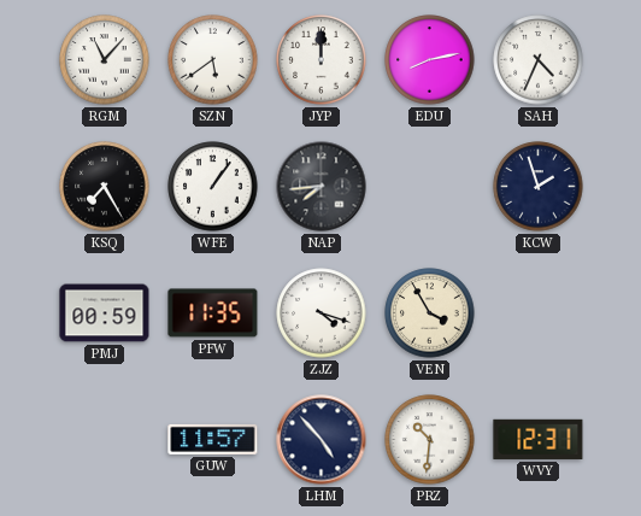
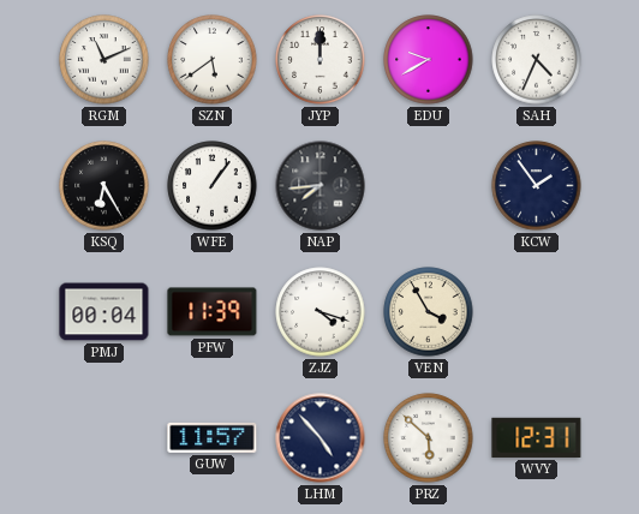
RGM: 11:07 -> 11:11 (104, 60)
EDU: 8:13 -> 9:40 (429, 60)
KSQ: 7:25 -> 6:25 (104, 186)
KCW: 1:57 -> 1:54 (537, 186)
PMJ: 00:59 -> 00:04 (104, 312)
PFW: 11:35 -> 11:39 (213, 312)
PRZ: 10:31 -> 5:52 (429, 438)
